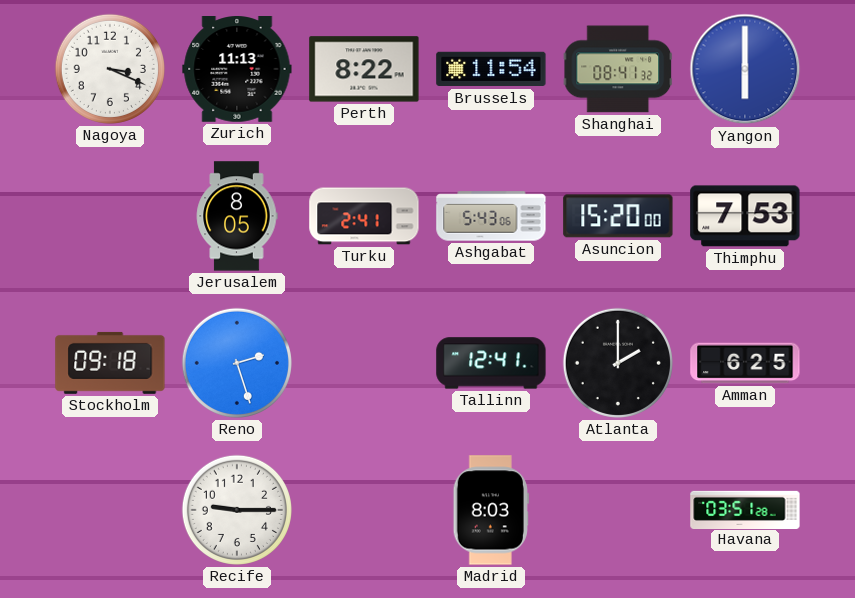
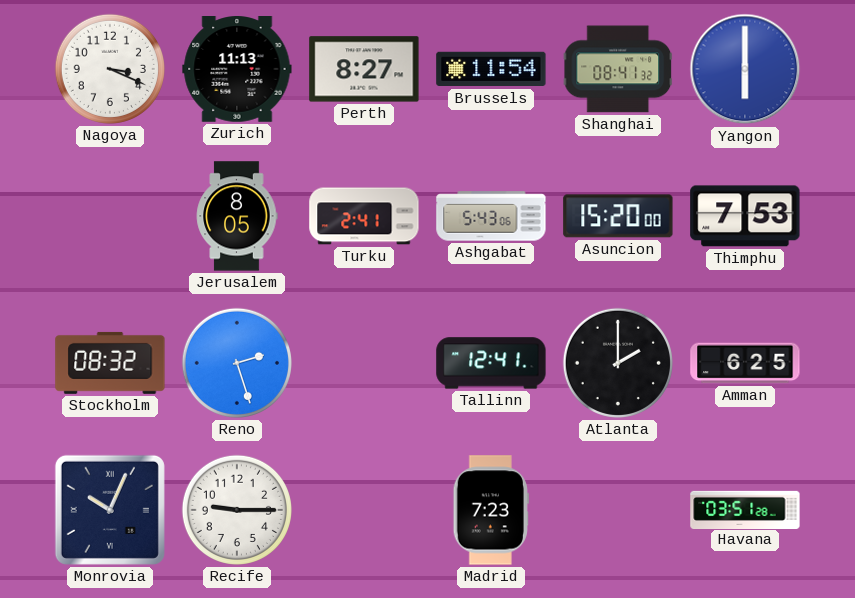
Perth: 8:22 -> 8:27 (364, 69)
Stockholm: 09:18 -> 08:32 (110, 363)
Monrovia: none -> 10:04 (110, 510)
Madrid: 8:03 -> 7:23 (491, 510)
